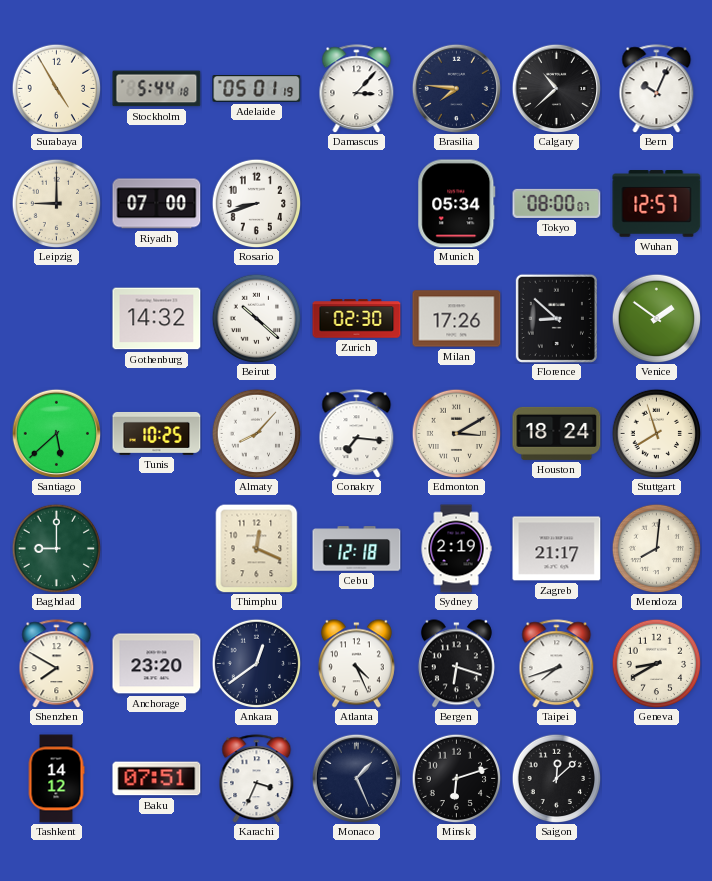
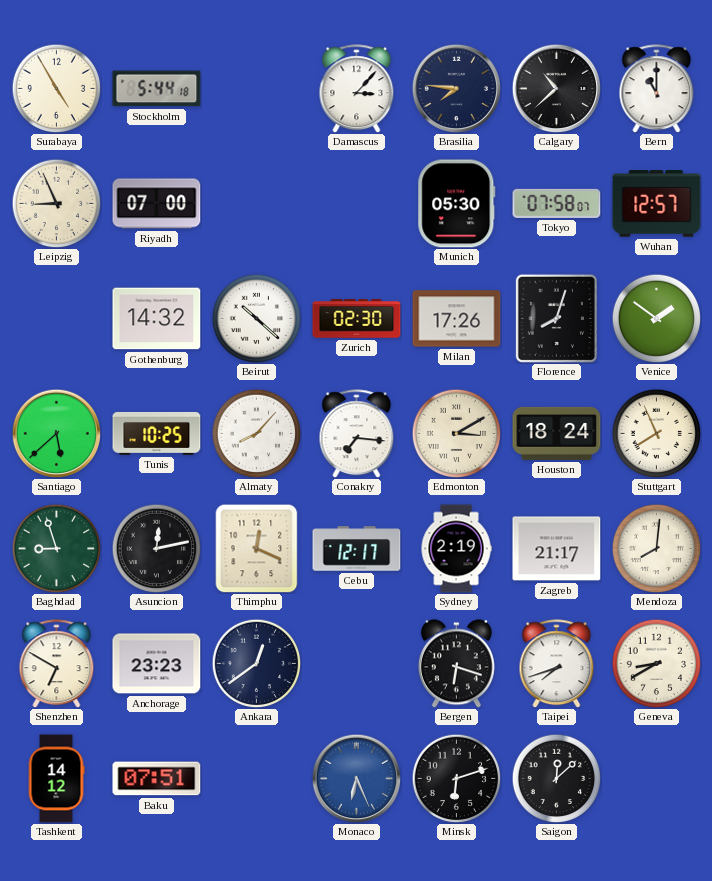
Adelaide: 05:01 -> none (257, 89)
Bern: 10:04 -> 11:00 (657, 89)
Leipzig: 9:00 -> 8:56 (56, 203)
Rosario: 8:42 -> none (256, 203)
Munich: 05:34 -> 05:30 (457, 204)
Tokyo: 08:00 -> 07:58 (557, 203)
Florence: 8:52 -> 8:03 (556, 318)
Stuttgart: 7:57 -> 7:56 (656, 433)
Baghdad: 9:00 -> 8:57 (56, 548)
Asuncion: none -> 12:13 (156, 548)
Cebu: 12:18 -> 12:17 (357, 549)
Shenzhen: 7:50 -> 6:50 (57, 664)
Anchorage: 23:20 -> 23:23 (157, 664)
Atlanta: 4:26 -> none (356, 664)
Karachi: 3:34 -> none (257, 779)
Monaco: 1:26 -> 6:26 (356, 778)
Monaco dial: navy -> blue (356, 778)
